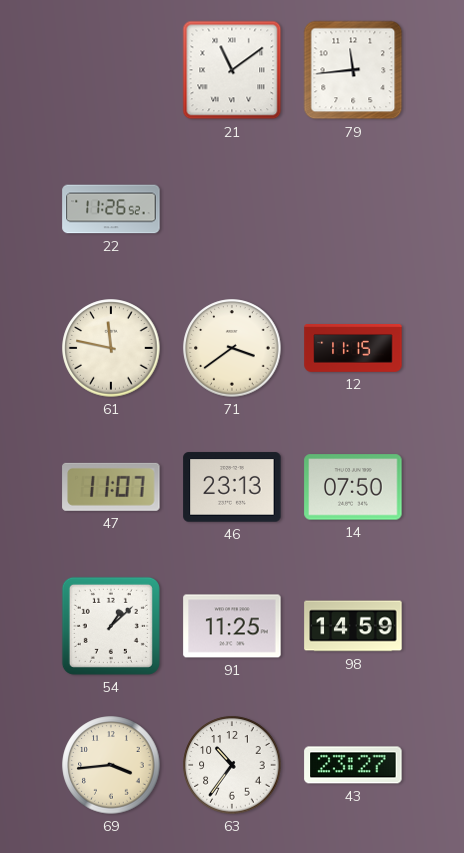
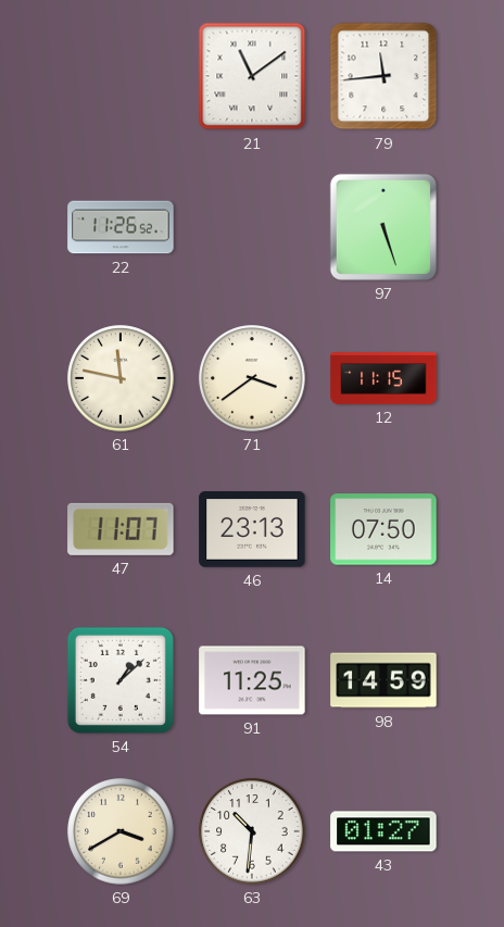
97: none -> 5:27 (383, 227)
69: 3:44 -> 3:40 (121, 831)
63: 10:36 -> 10:31 (252, 831)
43: 23:27 -> 01:27 (383, 831)
